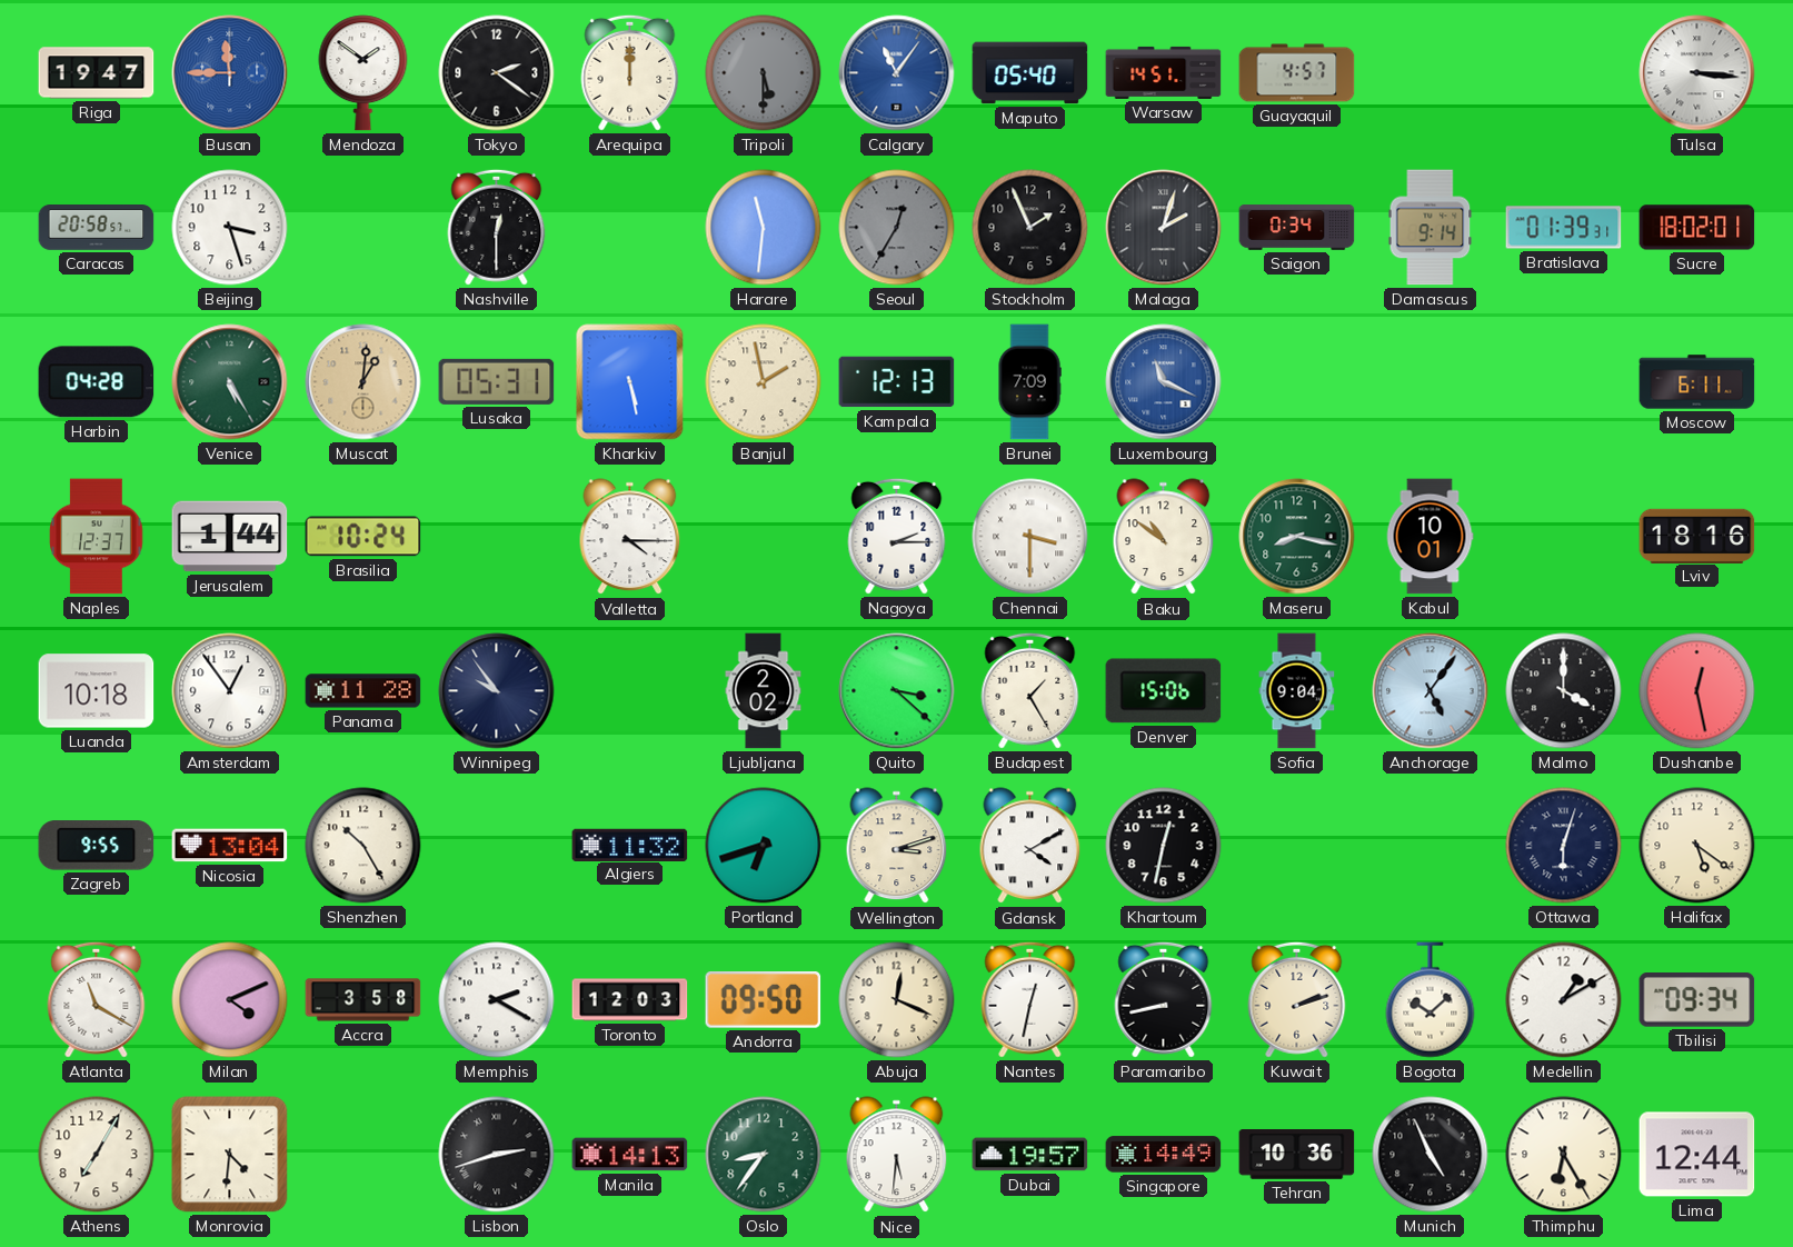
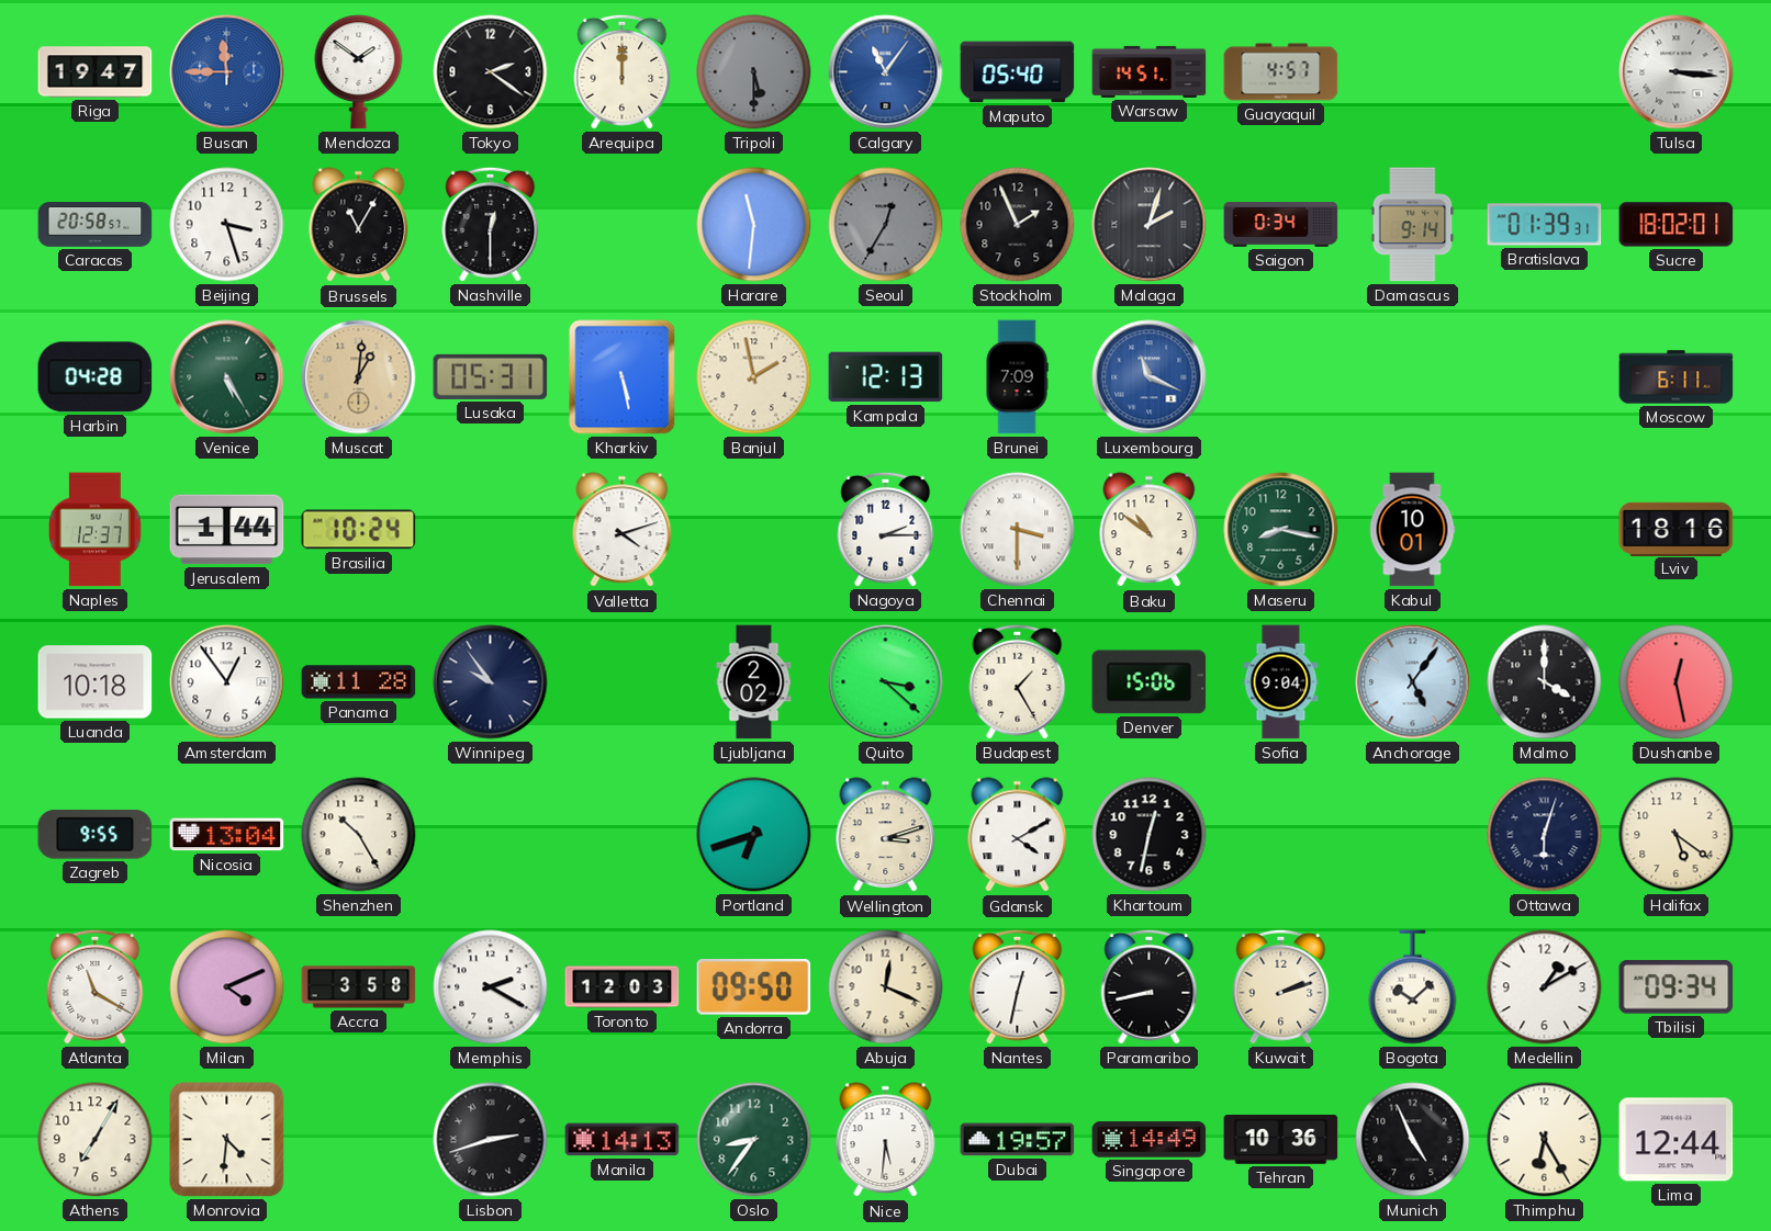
Brussels: none -> 11:05 (359, 225)
Valletta: 4:15 -> 4:12 (623, 530)
Algiers: 11:32 -> none (630, 845)
